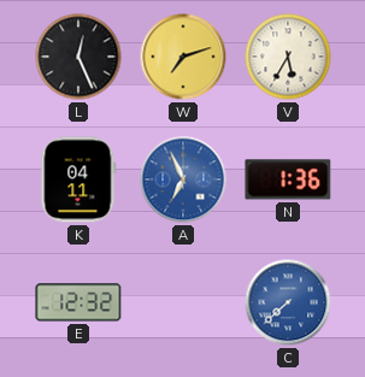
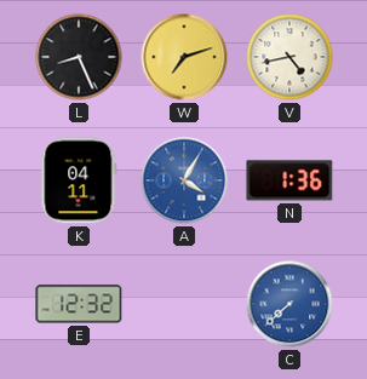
L: 12:26 -> 8:26 (79, 57)
V: 5:35 -> 4:43 (289, 57)
A: 6:56 -> 4:05 (184, 180)
